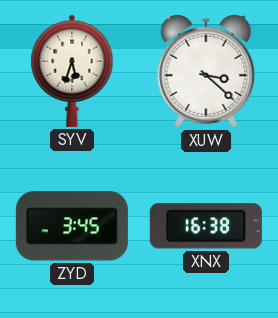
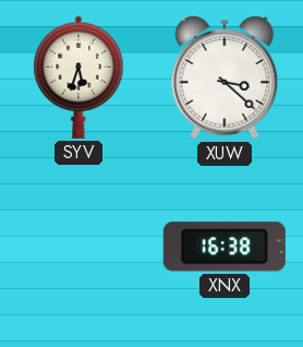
ZYD: 3:45 -> none (72, 226)
